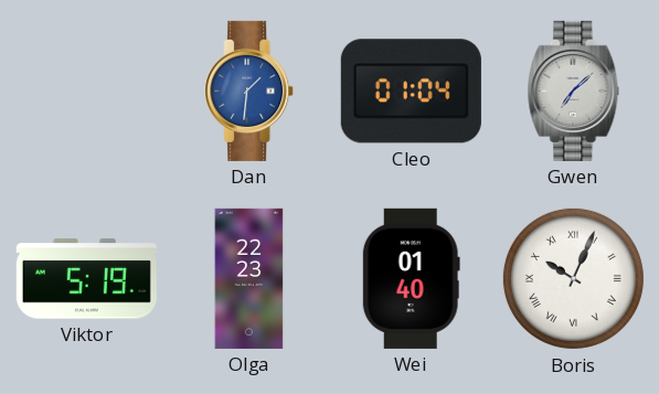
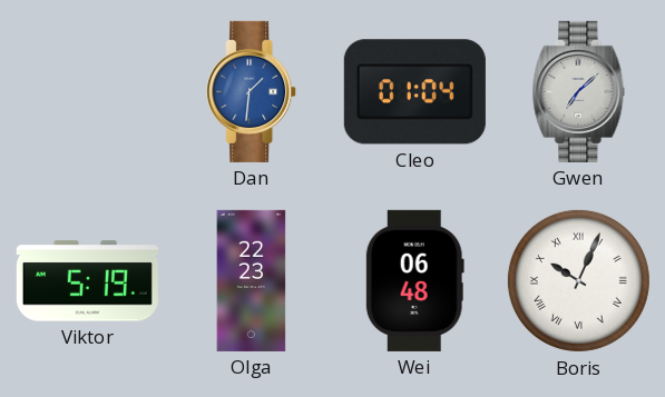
Wei: 01:40 -> 06:48 (414, 280)
